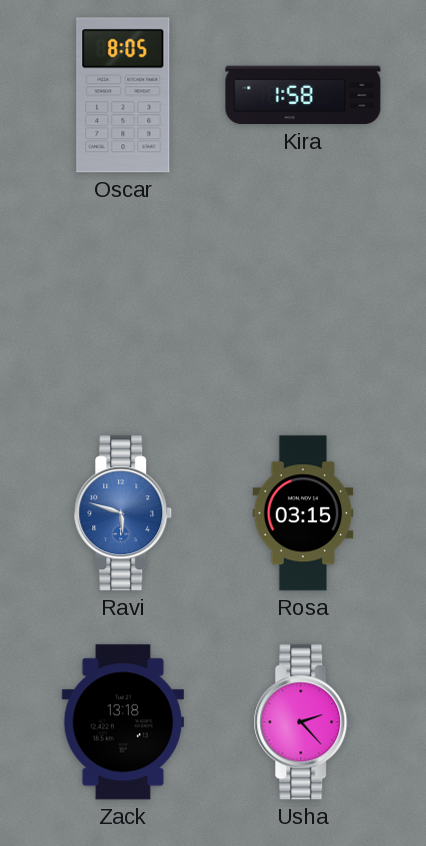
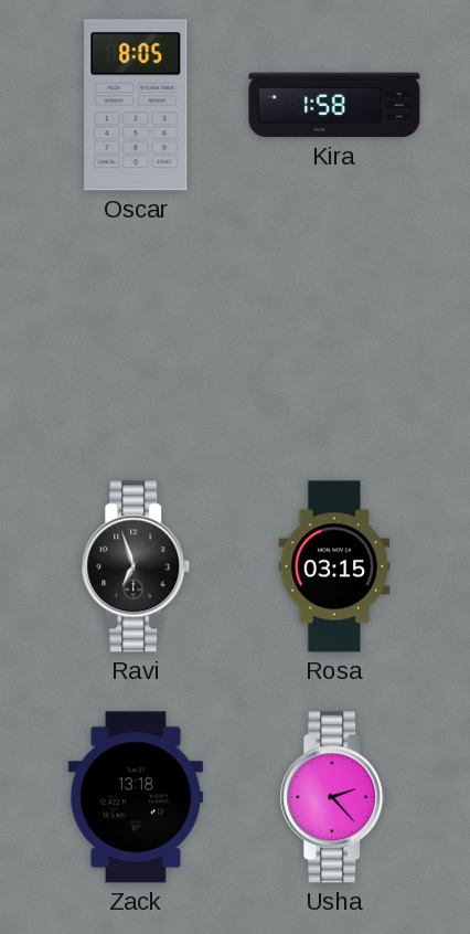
Ravi: 5:48 -> 6:57 (136, 566)
Ravi dial: blue -> black (136, 566)
